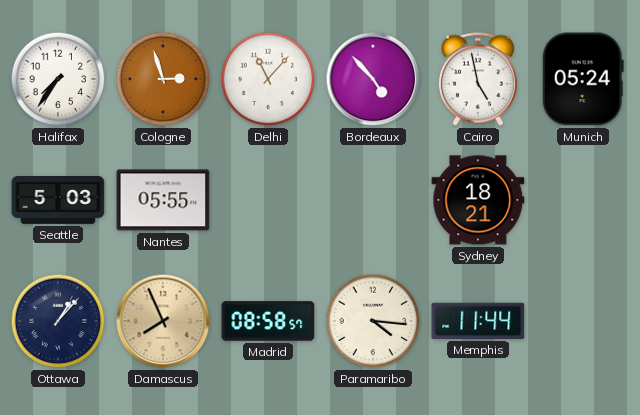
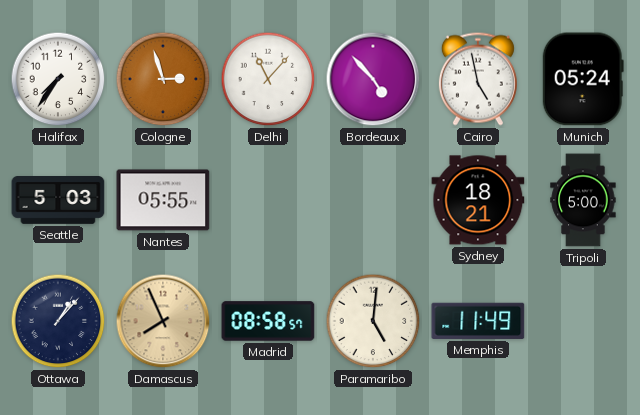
Tripoli: none -> 5:00 (583, 200)
Paramaribo: 4:16 -> 5:01 (373, 321)
Memphis: 11:44 -> 11:49 (478, 321)
